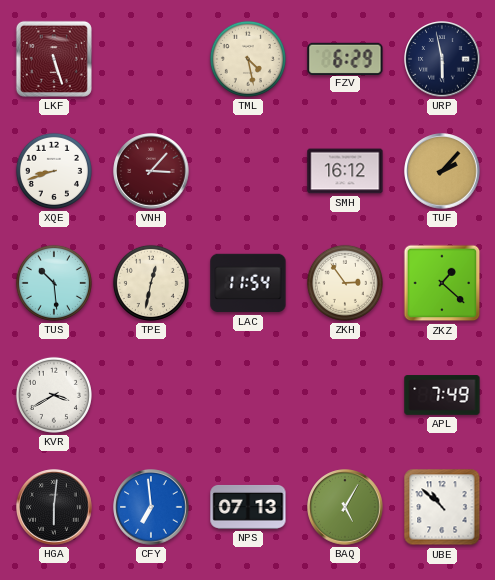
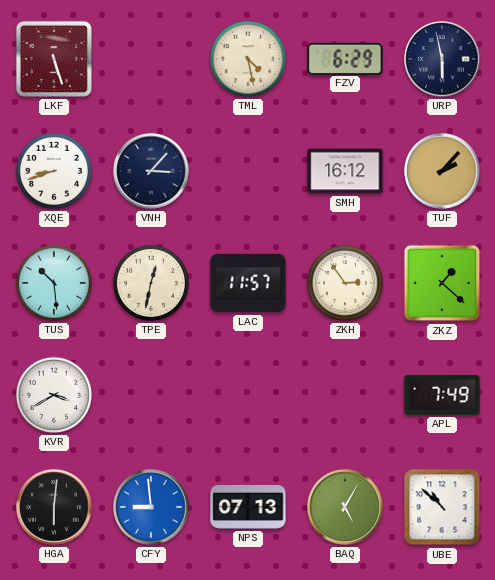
VNH dial: burgundy -> navy (151, 171)
LAC: 11:54 -> 11:57 (248, 283)
CFY: 6:59 -> 8:59 (151, 507)
